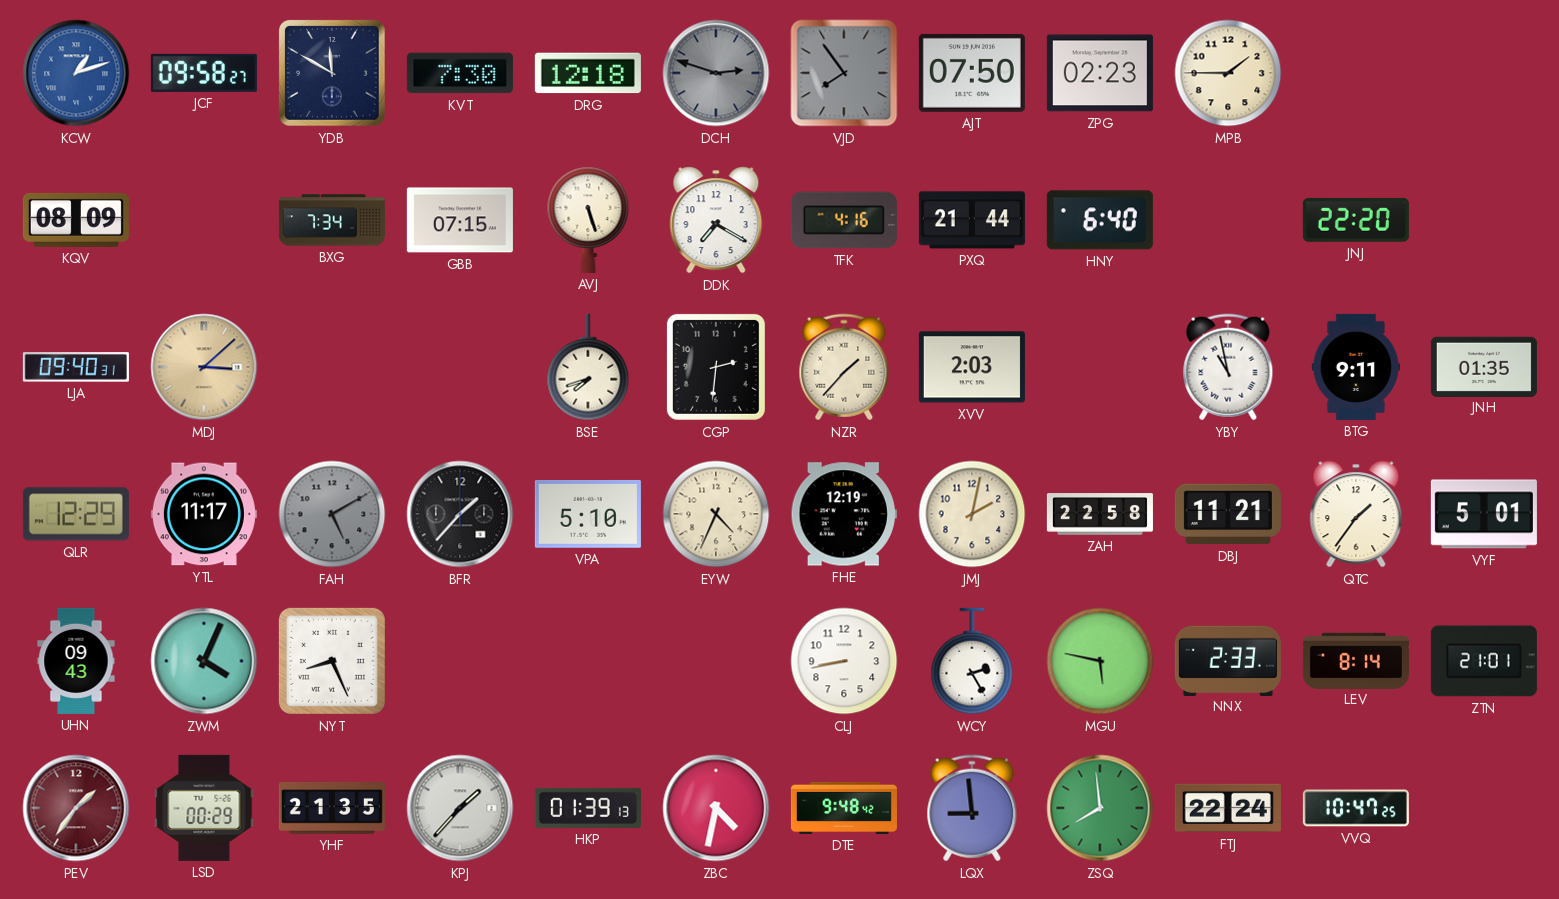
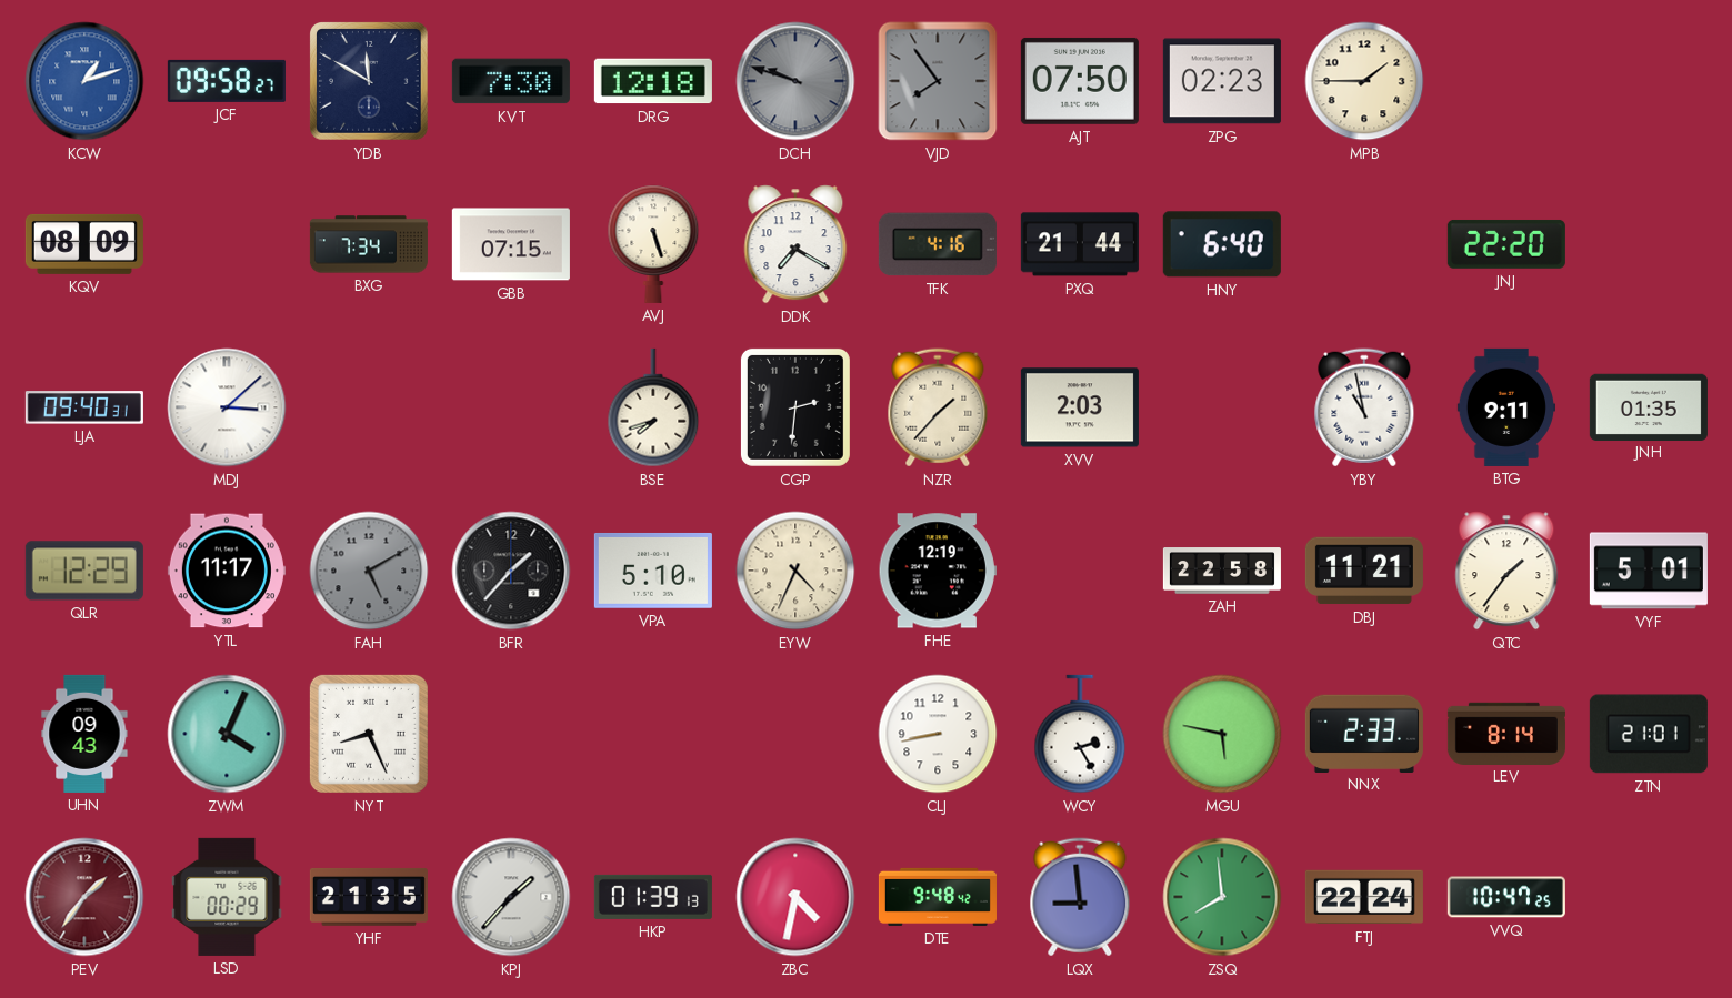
DCH: 2:48 -> 9:48 (795, 81)
MDJ dial: champagne -> white (227, 407)
JMJ: 2:02 -> none (972, 514)
